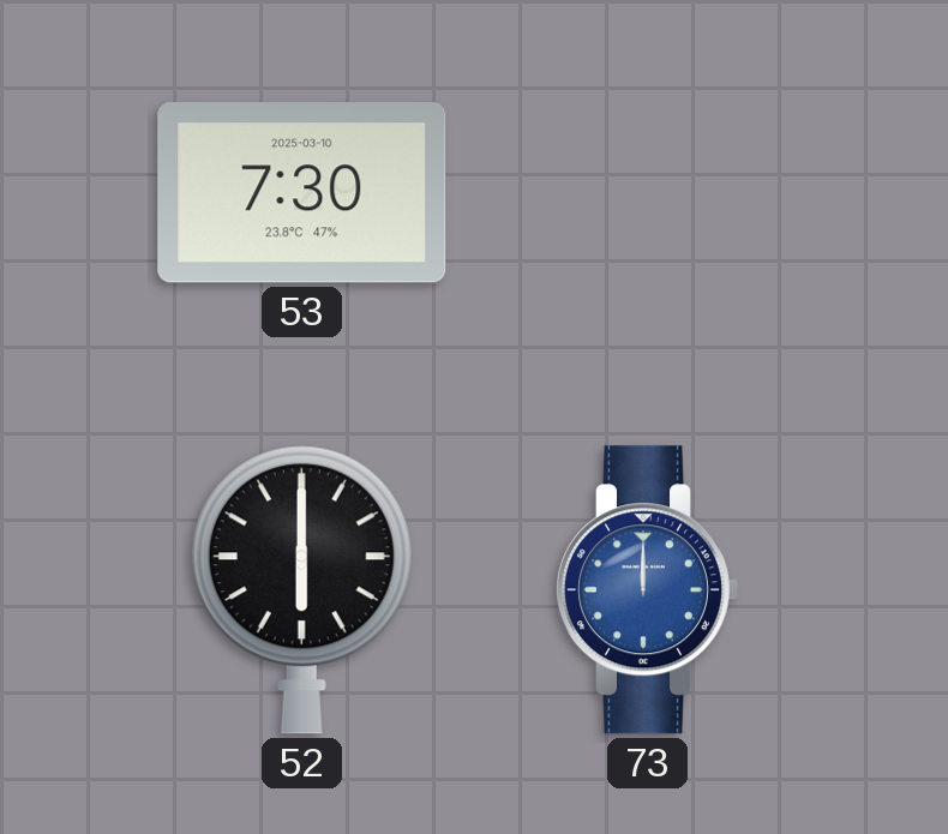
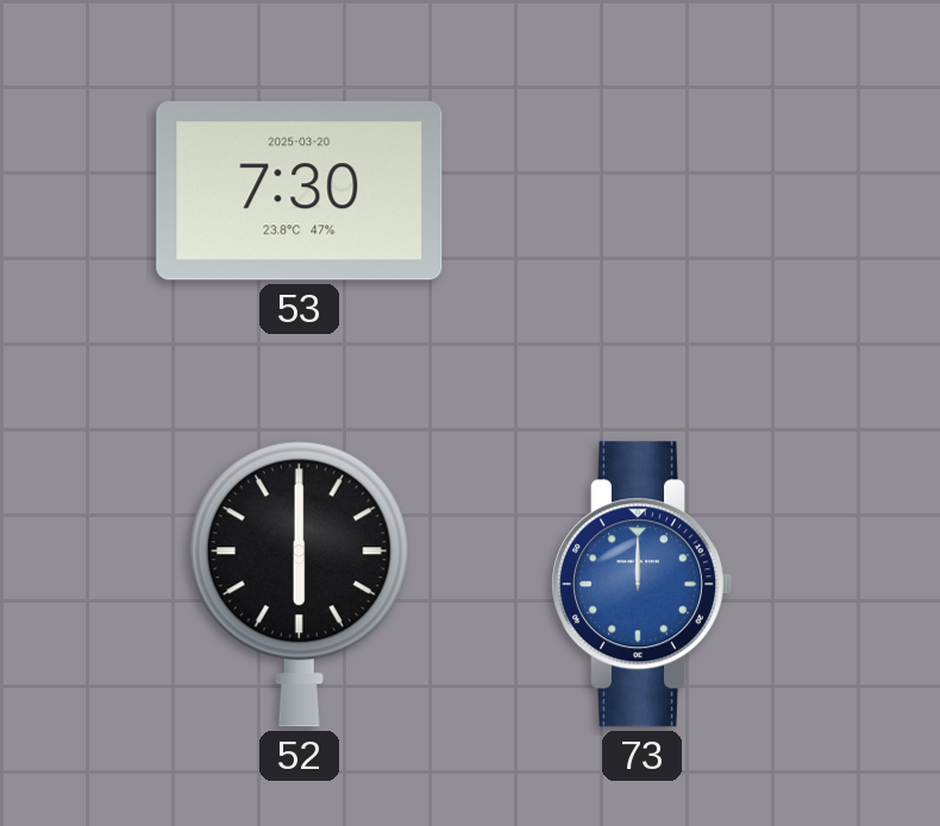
53 date: 2025-03-10 -> 2025-03-20 (300, 191)
